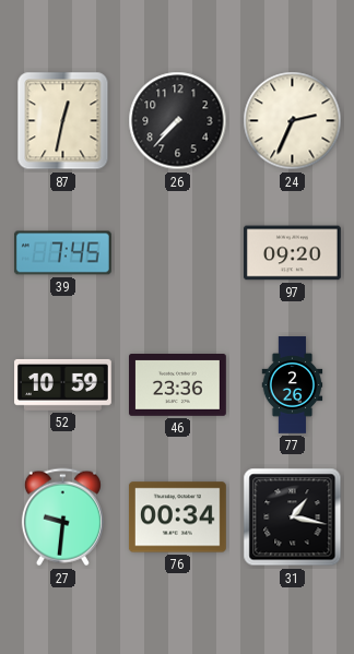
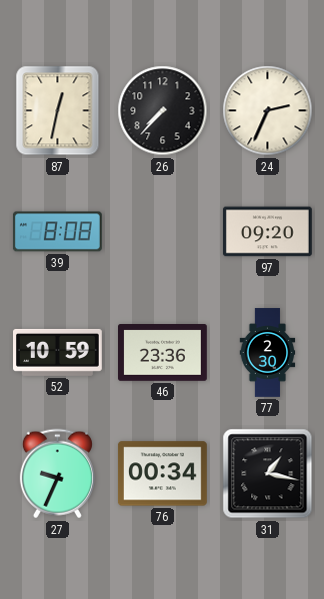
39: 7:45 -> 8:08 (57, 232)
77: 2:26 -> 2:30 (268, 353)
27: 9:31 -> 9:34 (57, 474)
